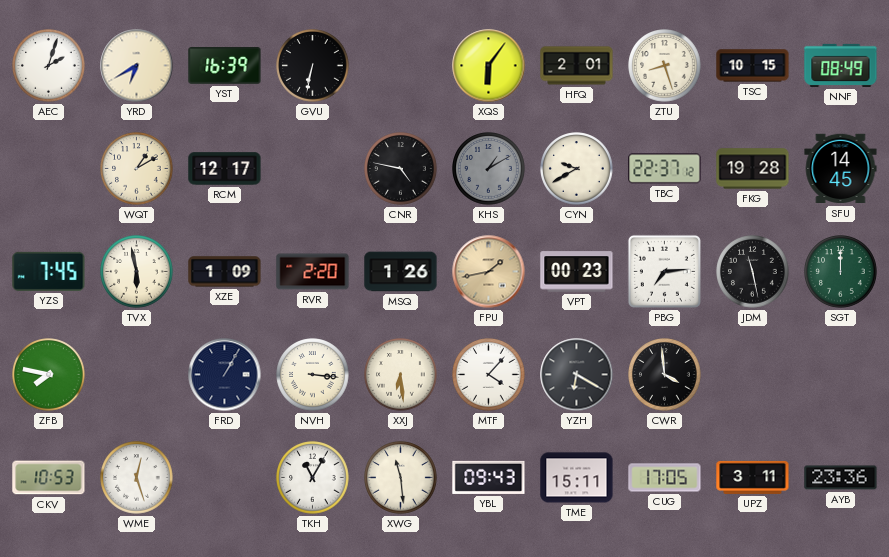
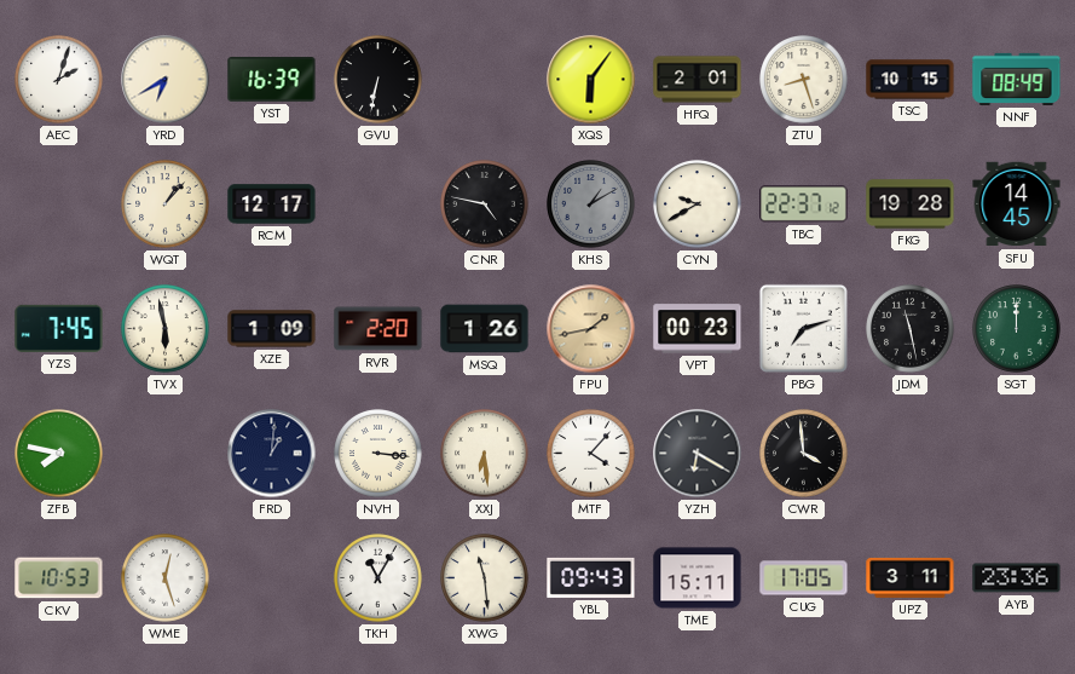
WQT: 1:10 -> 1:07 (166, 204)
PBG: 7:14 -> 7:12 (803, 328)
FRD: 1:05 -> 1:01 (272, 454)
